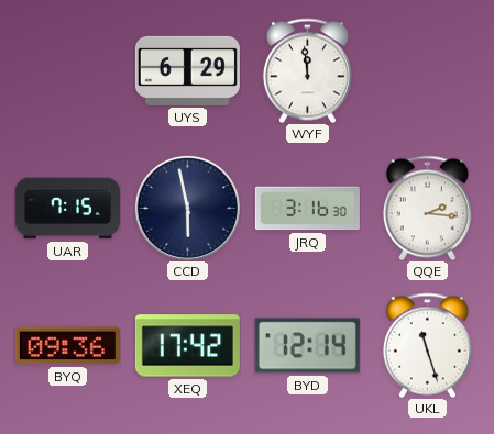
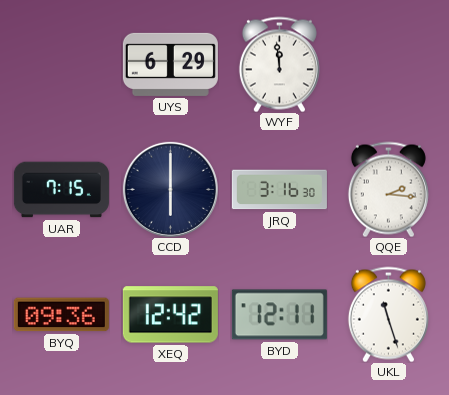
CCD: 5:58 -> 6:00 (170, 189)
XEQ: 17:42 -> 12:42 (170, 315)
BYD: 12:14 -> 12:11 (279, 315)
